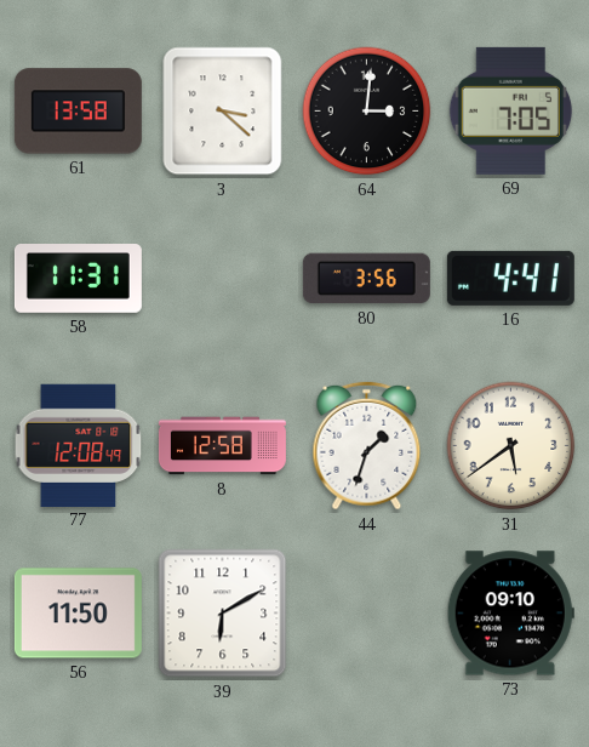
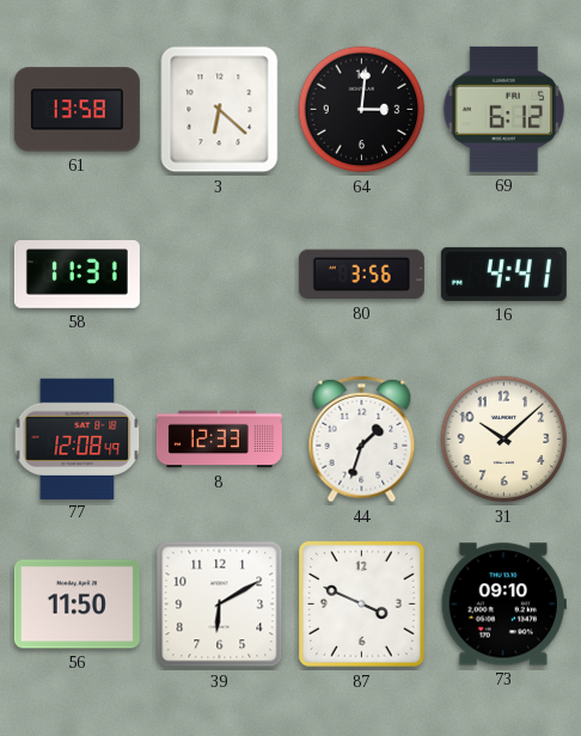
3: 3:22 -> 6:22 (220, 110)
69: 7:05 -> 6:12 (503, 109)
8: 12:58 -> 12:33 (219, 440)
31: 5:39 -> 10:08 (504, 440)
87: none -> 3:49 (362, 605)
